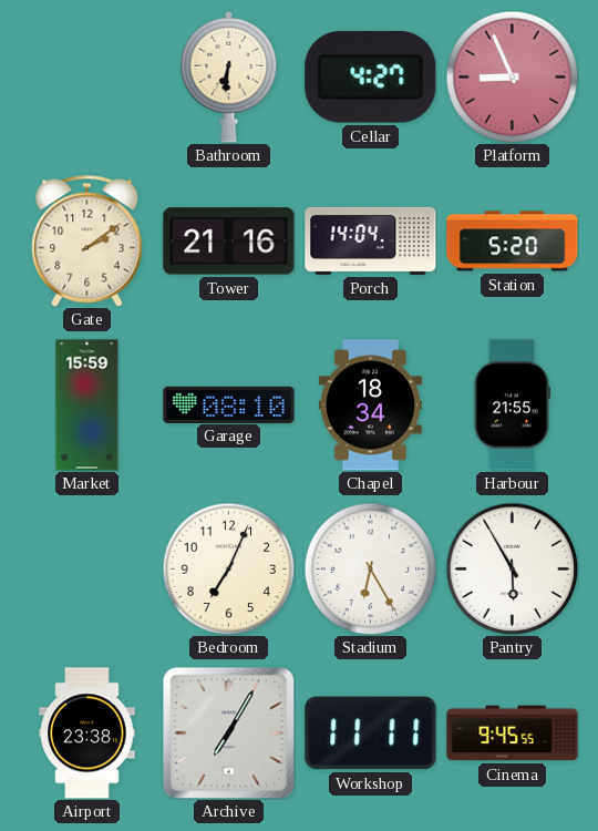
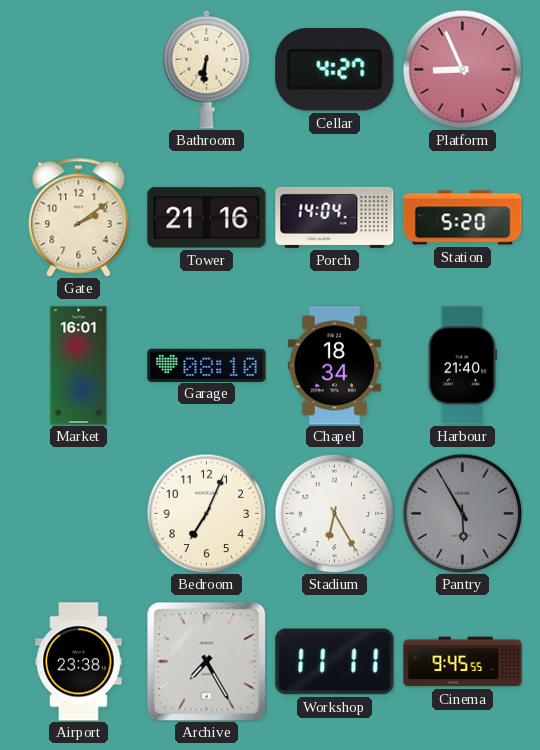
Market: 15:59 -> 16:01 (79, 366)
Harbour: 21:55 -> 21:40 (463, 366)
Pantry dial: white -> grey (462, 513)
Archive: 7:05 -> 7:25 (206, 661)
